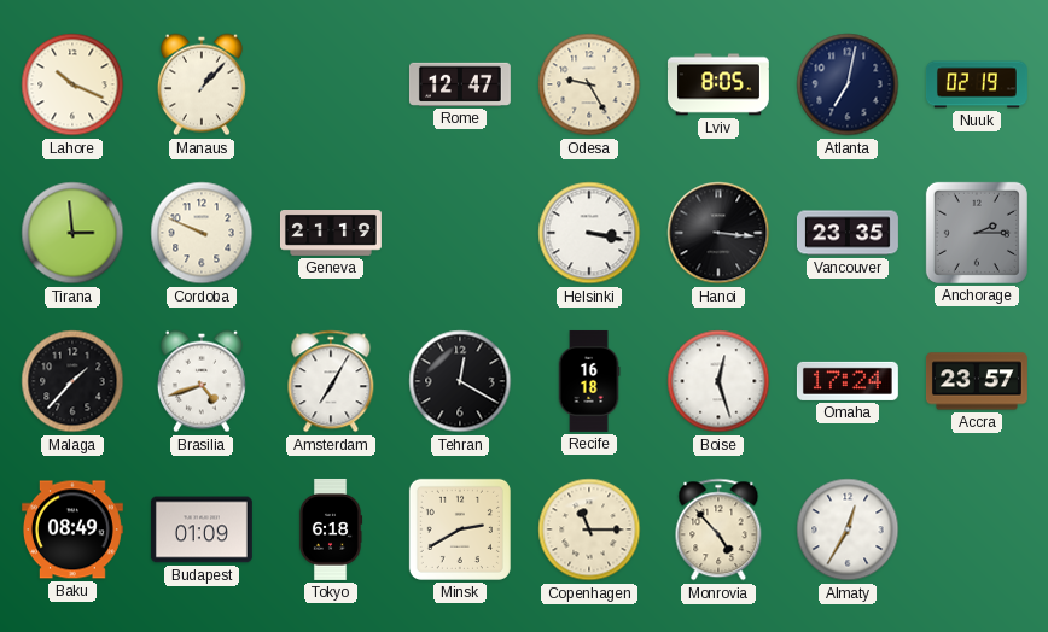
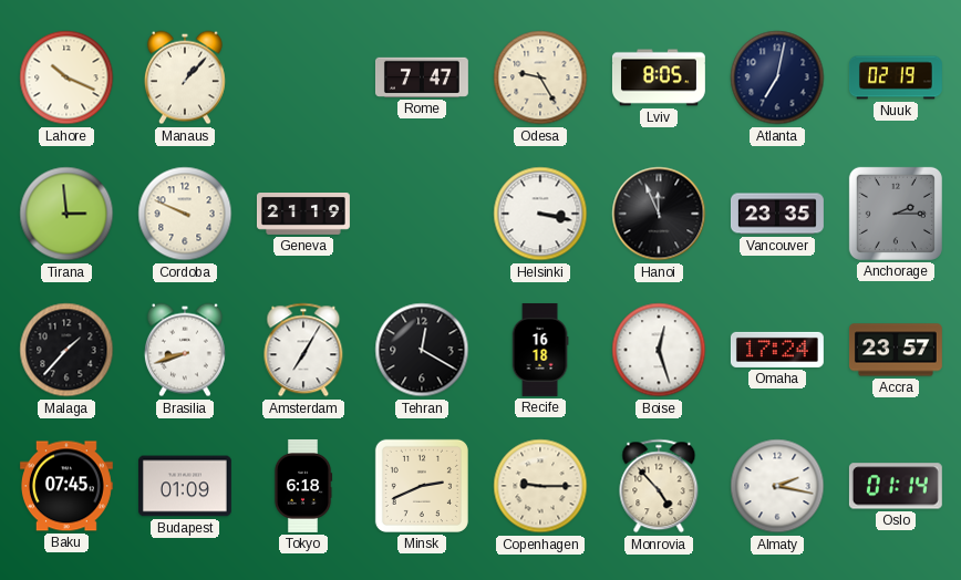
Rome: 12:47 -> 7:47 (422, 77)
Hanoi: 3:16 -> 11:56 (659, 214)
Brasilia: 4:42 -> 8:42 (185, 350)
Baku: 08:49 -> 07:45 (66, 486)
Minsk: 2:40 -> 2:41 (422, 486)
Copenhagen: 11:15 -> 9:15 (540, 486)
Almaty: 12:35 -> 2:17 (777, 486)
Oslo: none -> 01:14 (896, 486)
